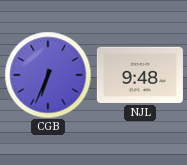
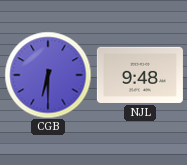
CGB: 6:34 -> 6:30 (48, 75)
